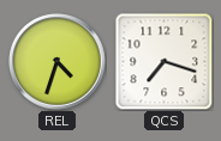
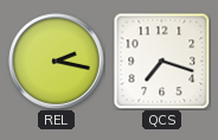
REL: 4:33 -> 2:17 (57, 62)
